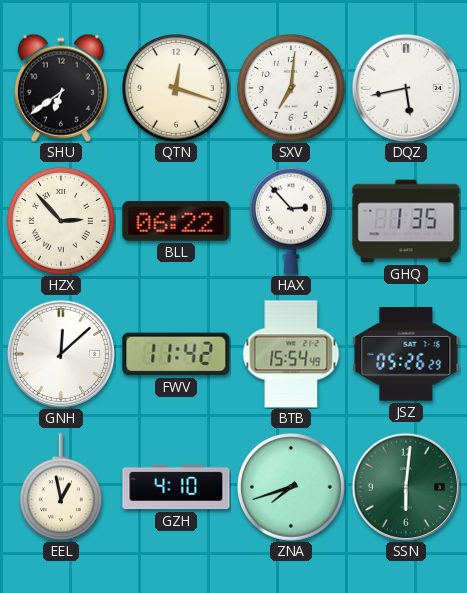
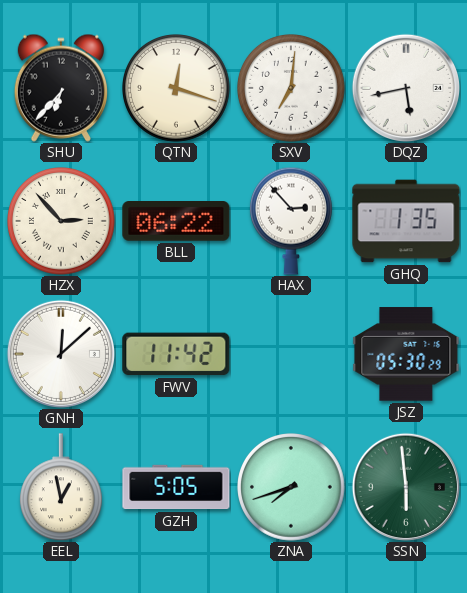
SHU: 6:39 -> 6:37 (61, 88)
BTB: 15:54 -> none (291, 354)
JSZ: 05:26 -> 05:30 (406, 354)
GZH: 4:10 -> 5:05 (176, 487)
SSN: 6:01 -> 5:59 (406, 487)
